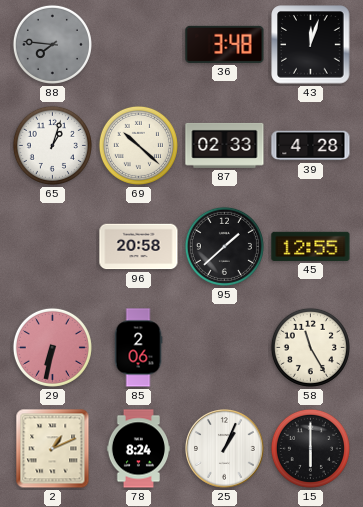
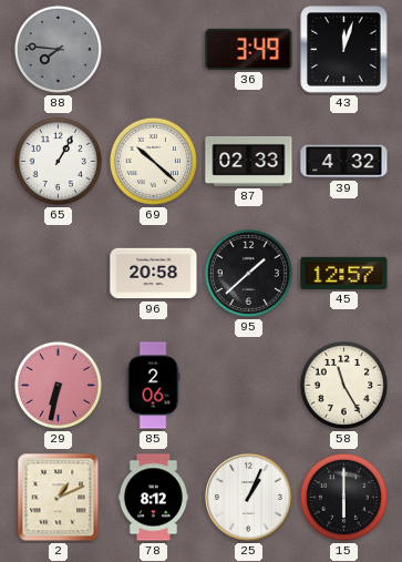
36: 3:48 -> 3:49 (249, 49)
65: 1:03 -> 1:05 (58, 161)
39: 4:28 -> 4:32 (344, 162)
45: 12:55 -> 12:57 (344, 273)
78: 8:24 -> 8:12 (153, 498)
